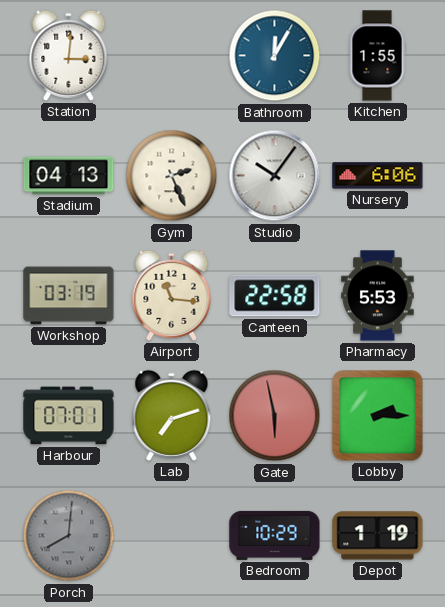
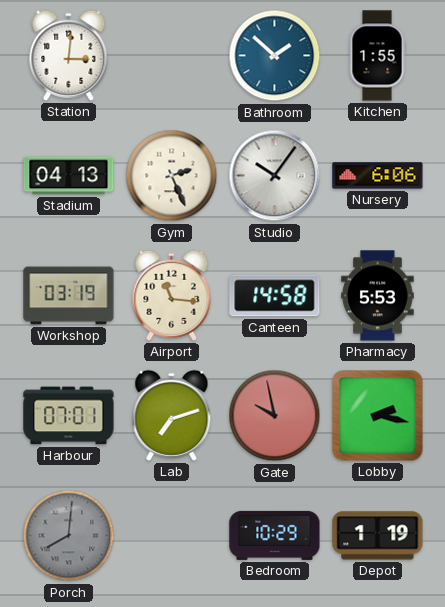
Bathroom: 12:05 -> 1:52 (275, 56)
Canteen: 22:58 -> 14:58 (275, 296)
Gate: 5:58 -> 9:58 (275, 416)
Lobby: 2:15 -> 2:17 (378, 416)
